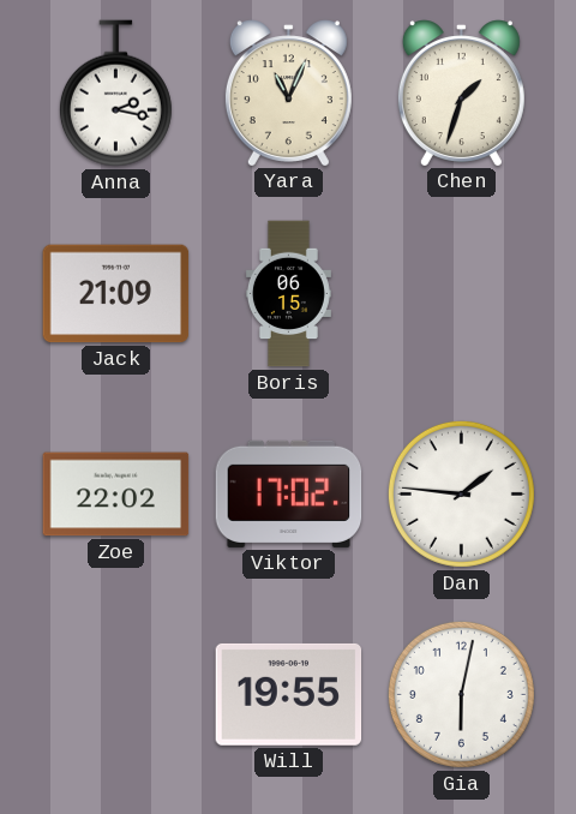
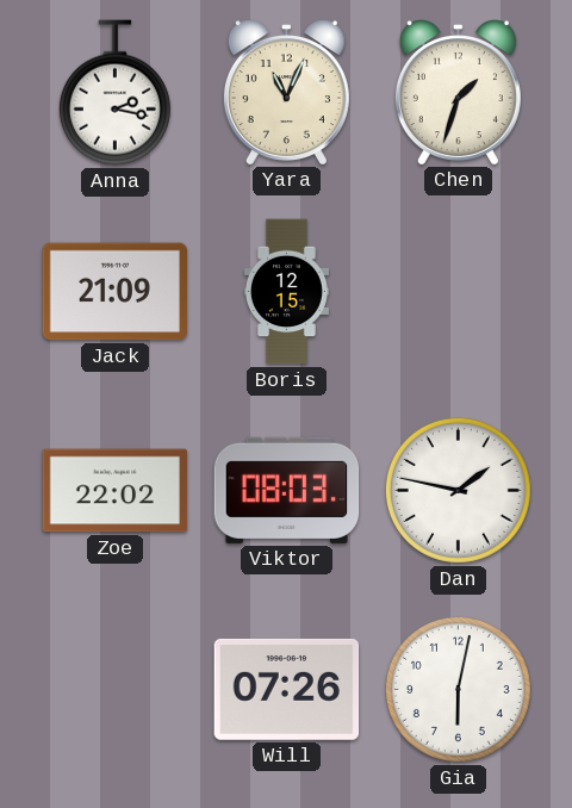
Boris: 06:15 -> 12:15 (286, 292)
Viktor: 17:02 -> 08:03 (287, 490)
Dan: 1:46 -> 1:47 (458, 490)
Will: 19:55 -> 07:26 (287, 689)
